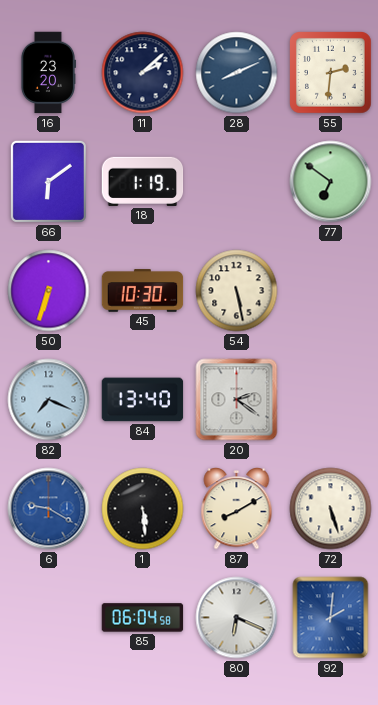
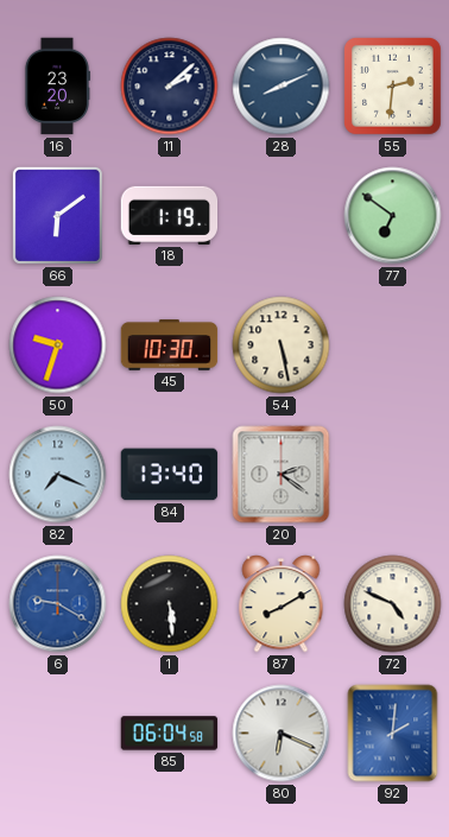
50: 6:33 -> 9:33 (58, 345)
72: 5:27 -> 4:49 (393, 604)
